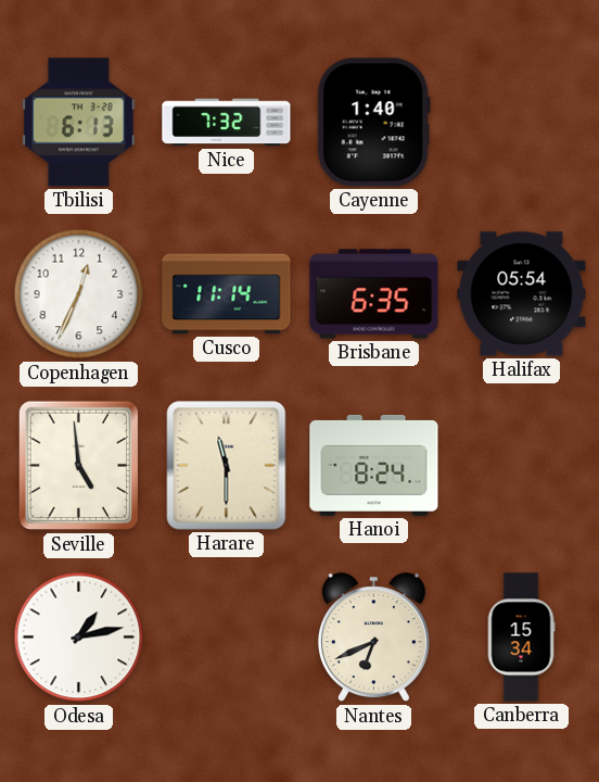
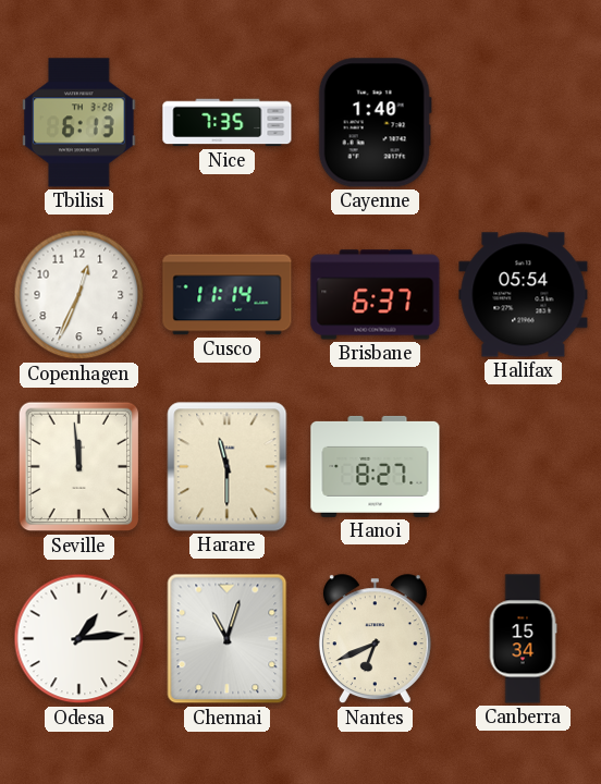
Nice: 7:32 -> 7:35 (228, 123)
Brisbane: 6:35 -> 6:37 (376, 295)
Seville: 4:59 -> 11:59 (79, 467)
Hanoi: 8:24 -> 8:27 (376, 466)
Odesa: 1:13 -> 1:14 (79, 639)
Chennai: none -> 11:03 (228, 639)
